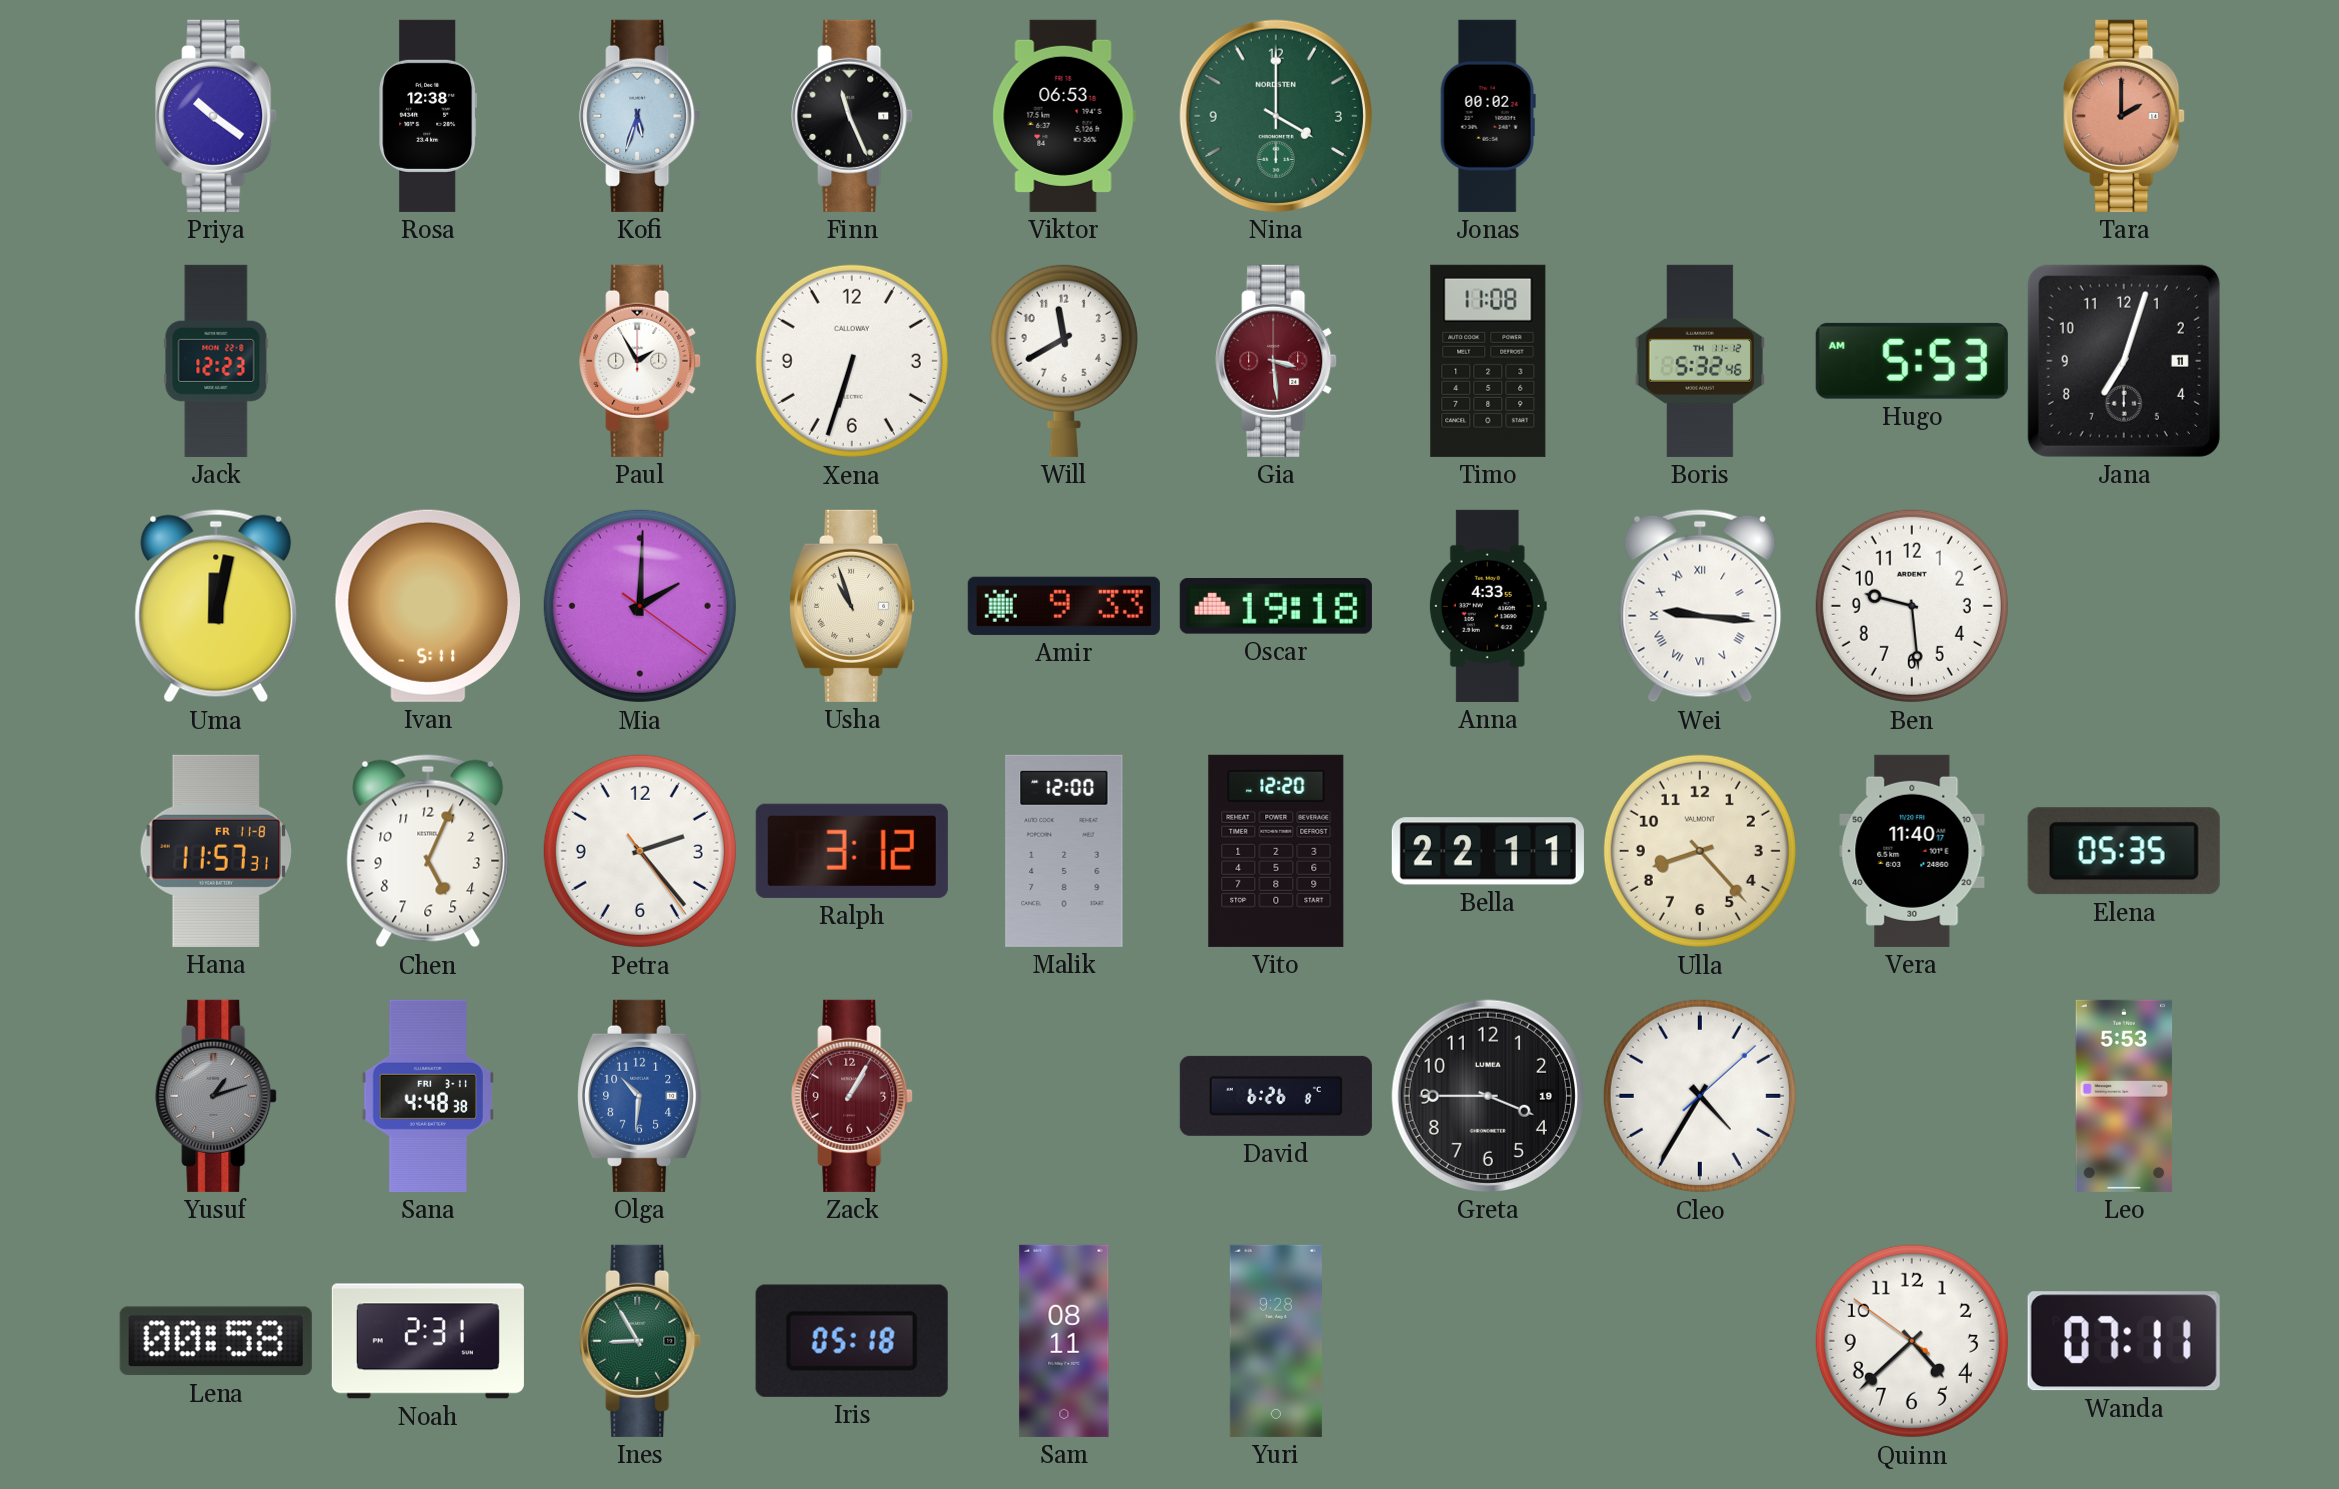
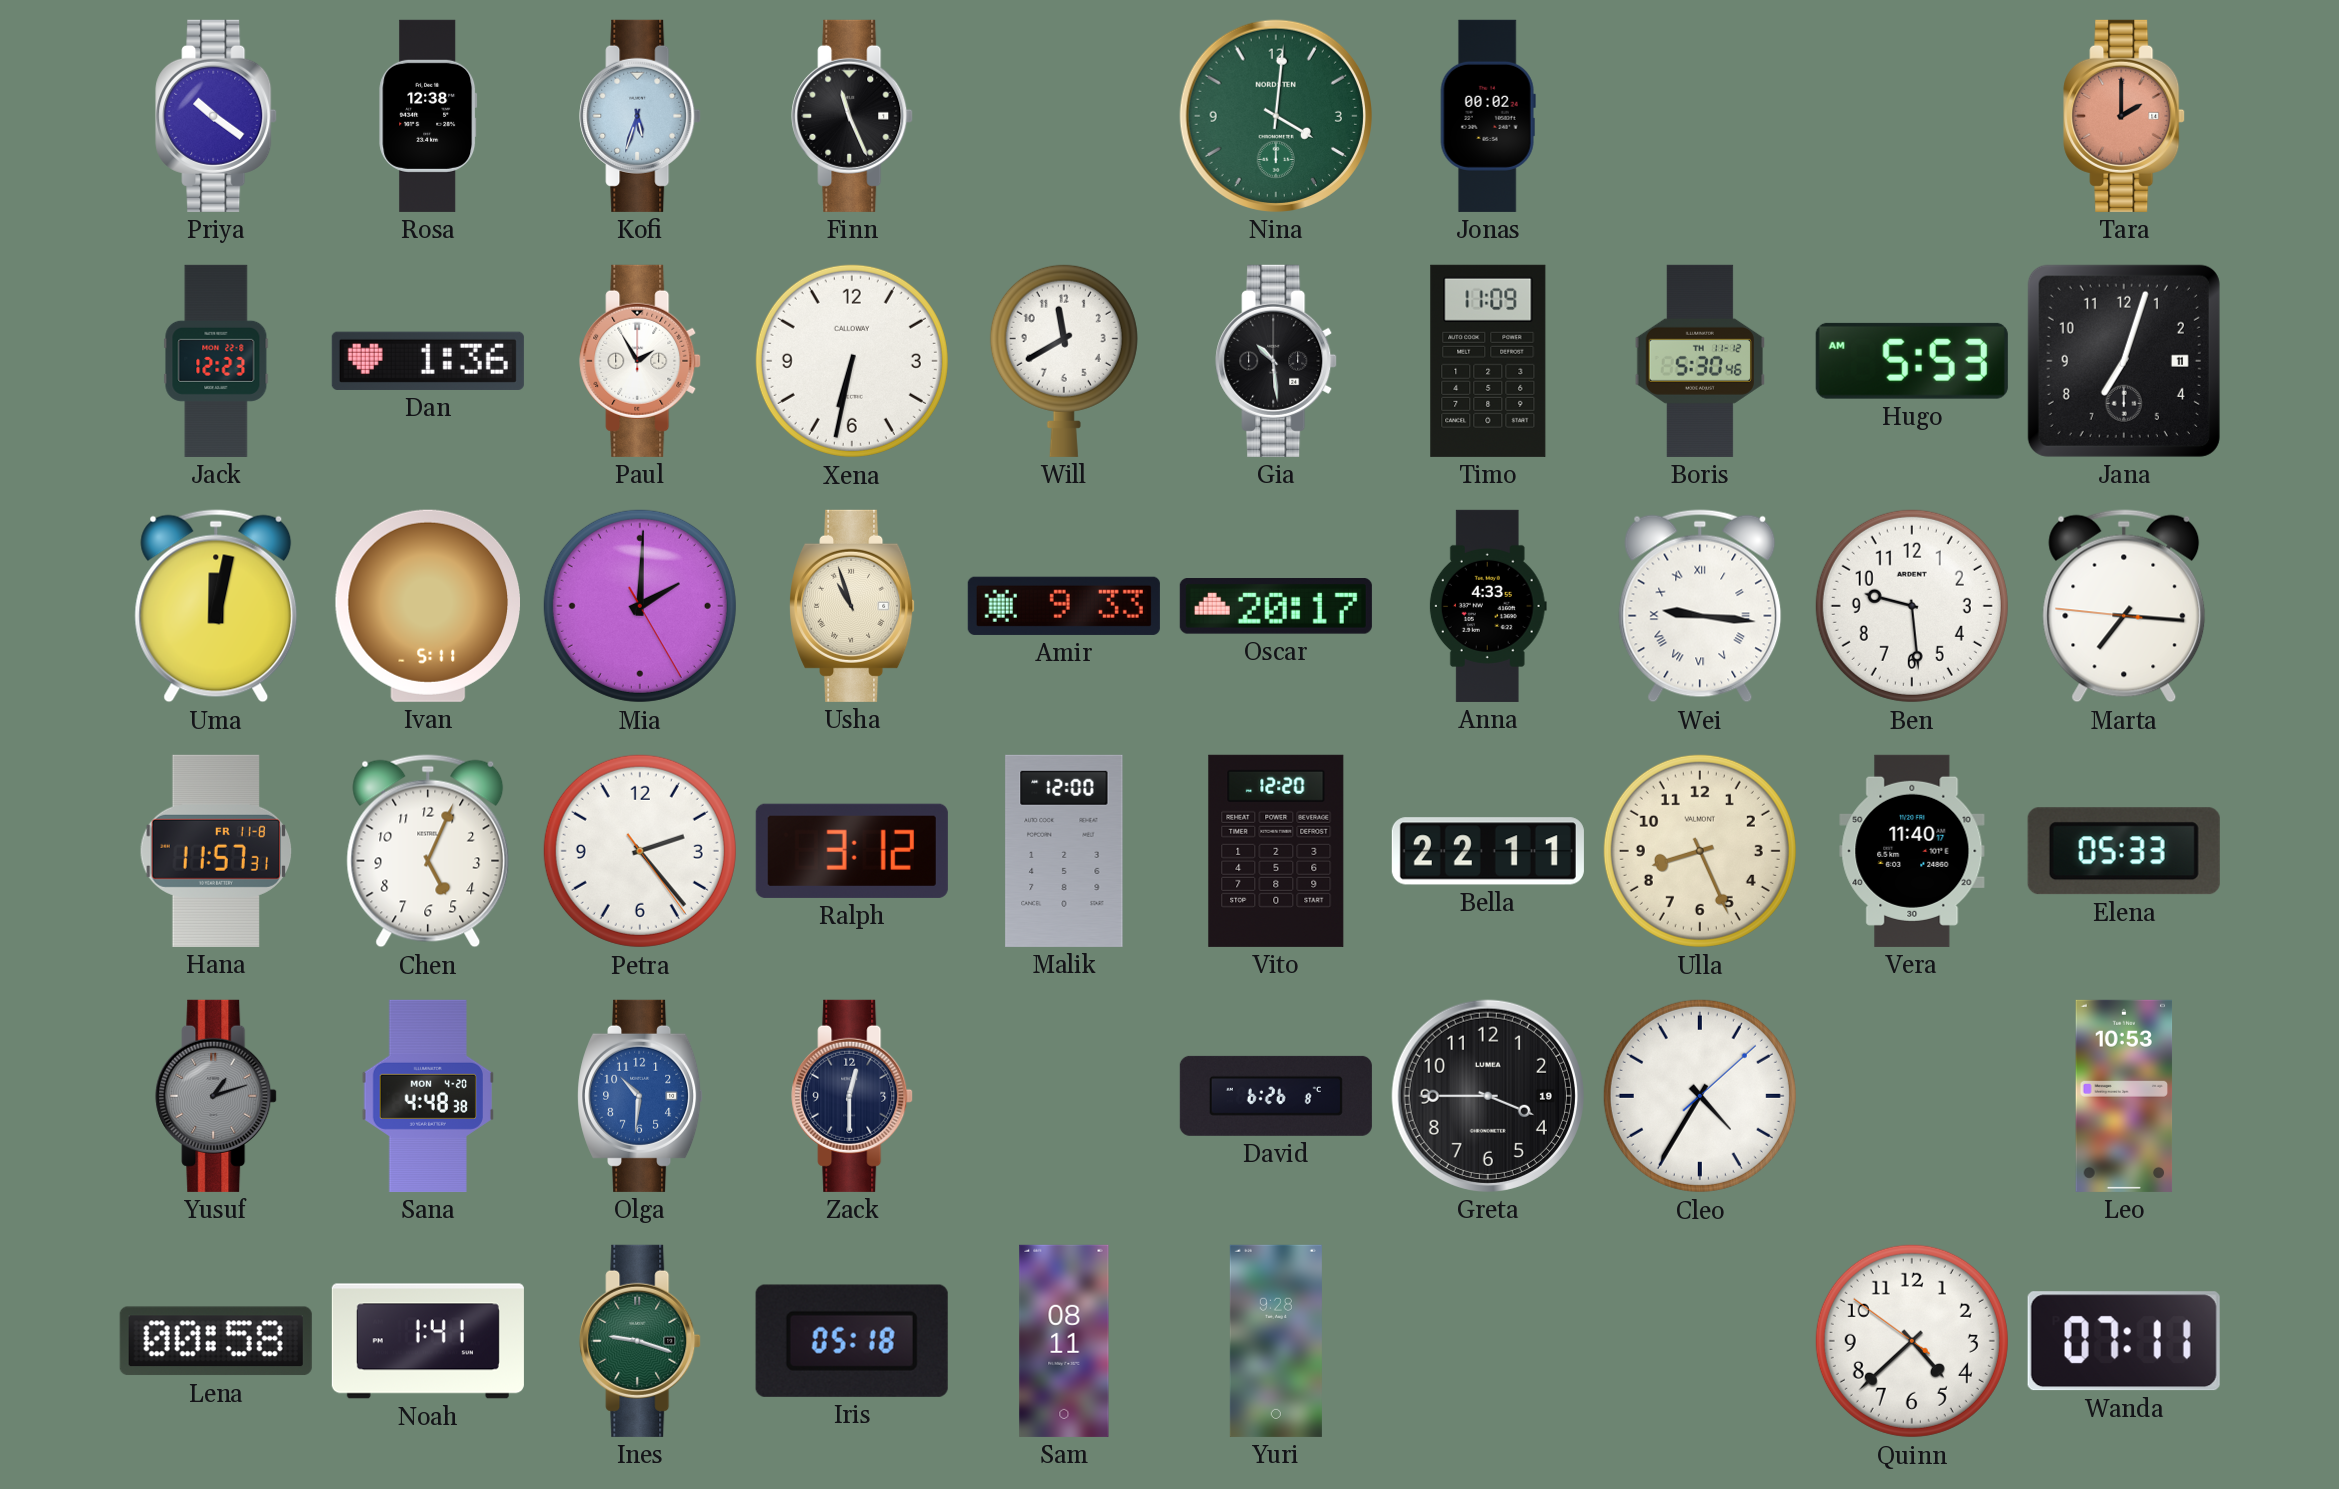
Viktor: 06:53 -> none (1064, 116)
Nina: 4:00 -> 4:01 (1276, 116)
Dan: none -> 1:36 (428, 361)
Xena: 6:33 -> 6:32 (852, 361)
Gia: 3:29 -> 10:29 (1276, 361)
Gia dial: burgundy -> black (1276, 361)
Timo: 11:08 -> 11:09 (1488, 361)
Boris: 5:32 -> 5:30 (1699, 361)
Mia: 2:00:21 -> 2:00:25 (640, 606)
Oscar: 19:18 -> 20:17 (1276, 607)
Marta: none -> 7:15 (2124, 606)
Ulla: 8:23 -> 8:26 (1700, 851)
Elena: 05:35 -> 05:33 (2124, 851)
Sana date: FRI 3-11 -> MON 4-20 (427, 1096)
Zack: 1:05 -> 12:30 (852, 1096)
Zack dial: burgundy -> navy (852, 1096)
Leo: 5:53 -> 10:53 (2124, 1096)
Noah: 2:31 -> 1:41 (428, 1341)
Ines: 8:55 -> 9:18 (640, 1341)
